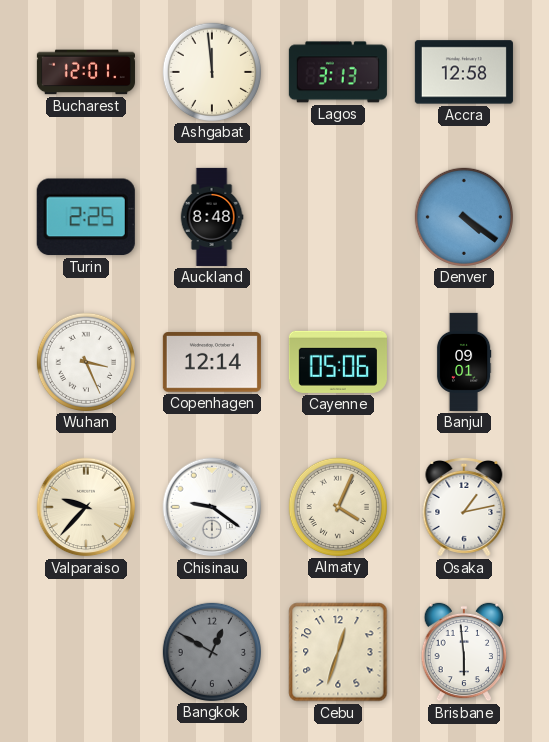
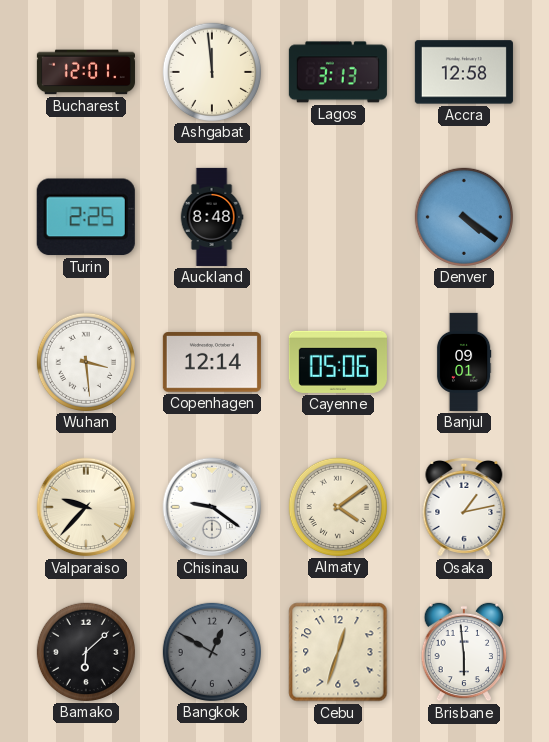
Wuhan: 3:26 -> 3:29 (86, 362)
Almaty: 4:04 -> 4:09 (338, 507)
Bamako: none -> 6:08 (86, 652)
